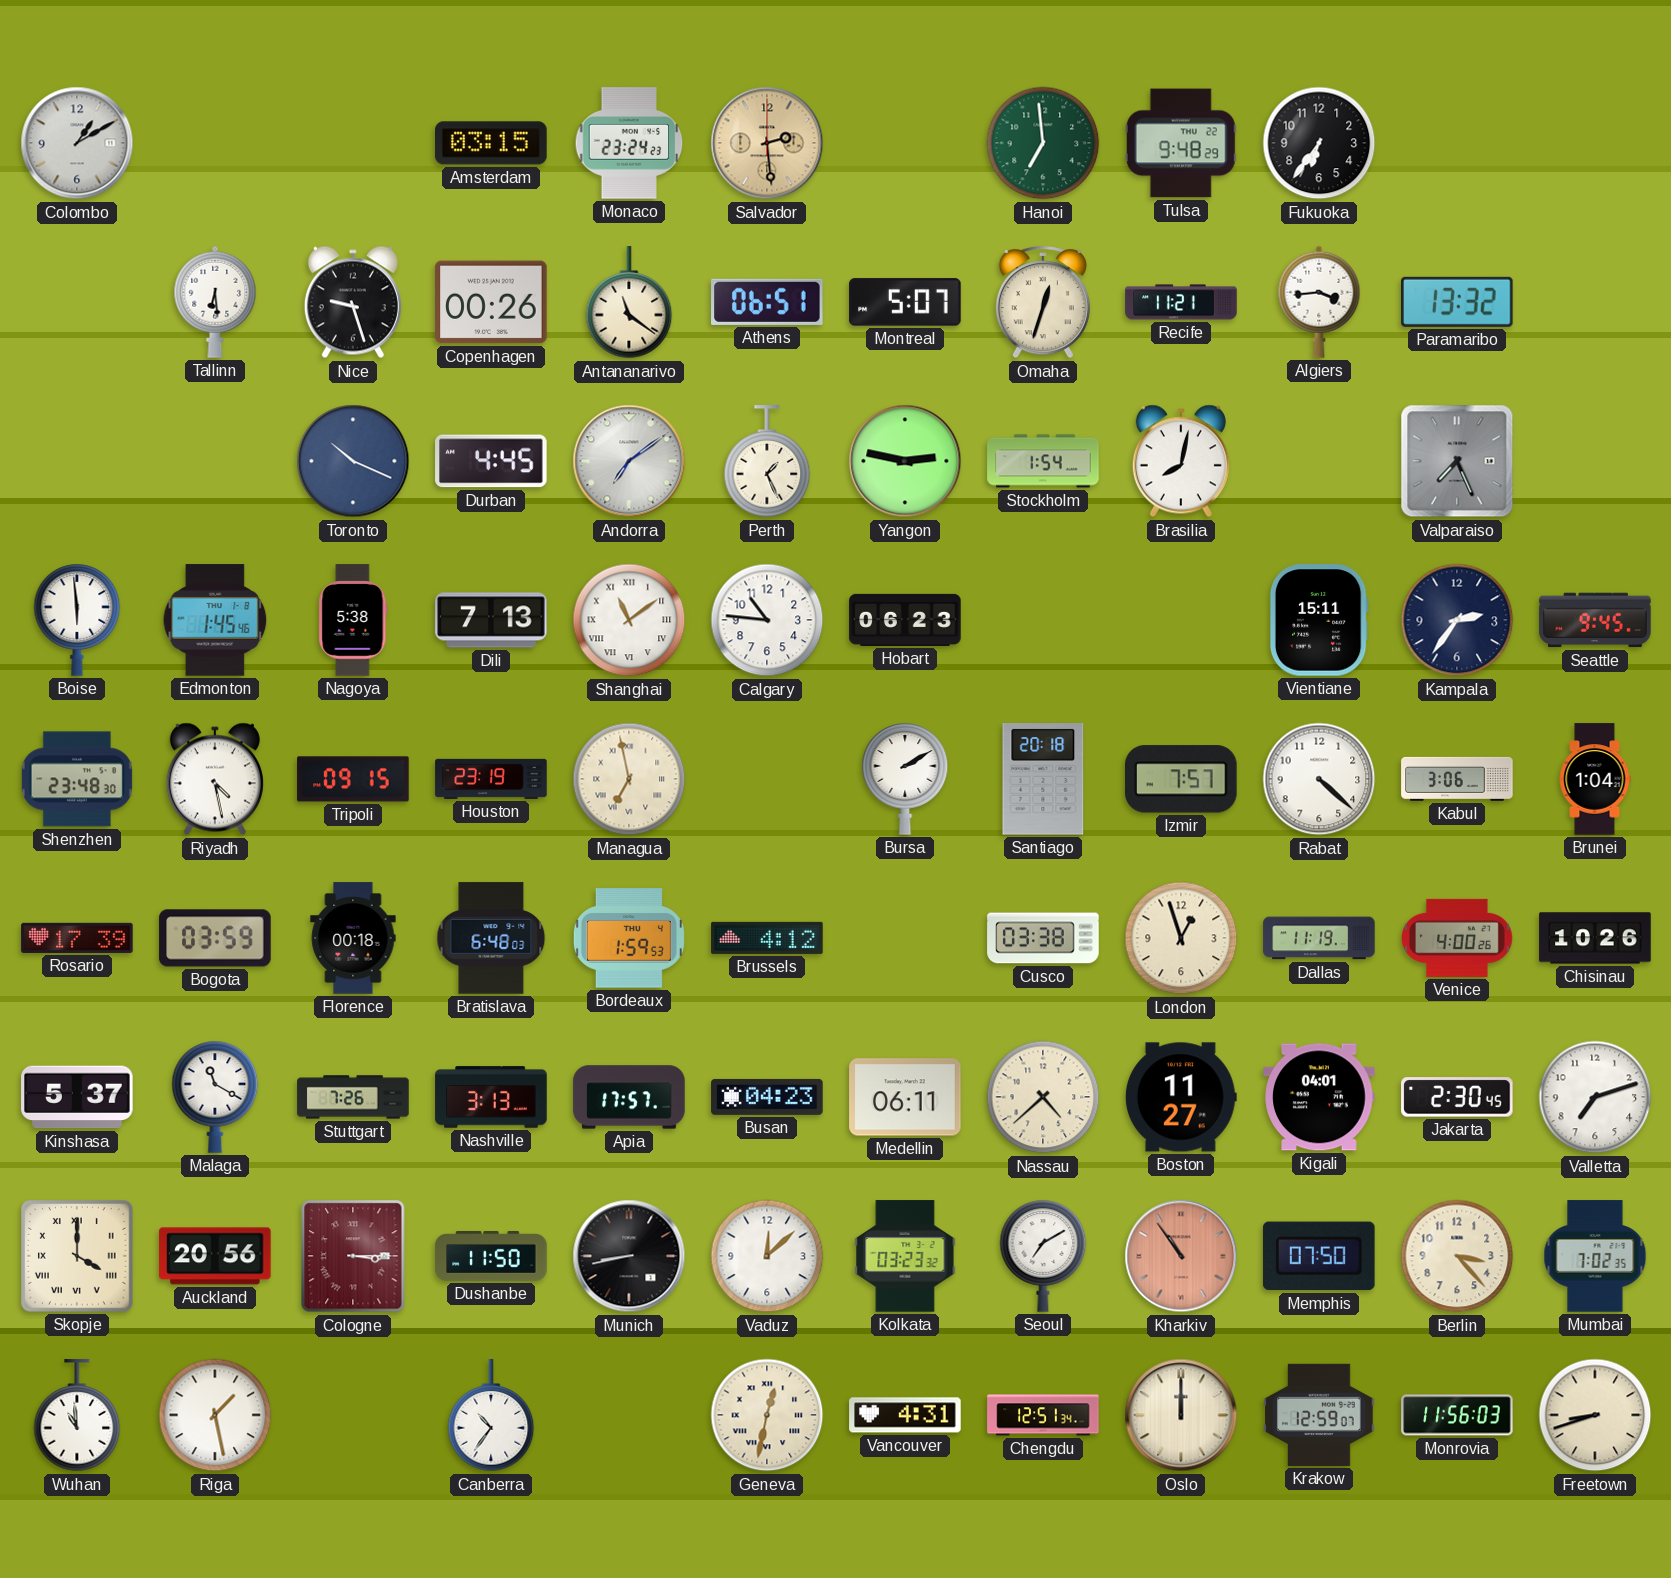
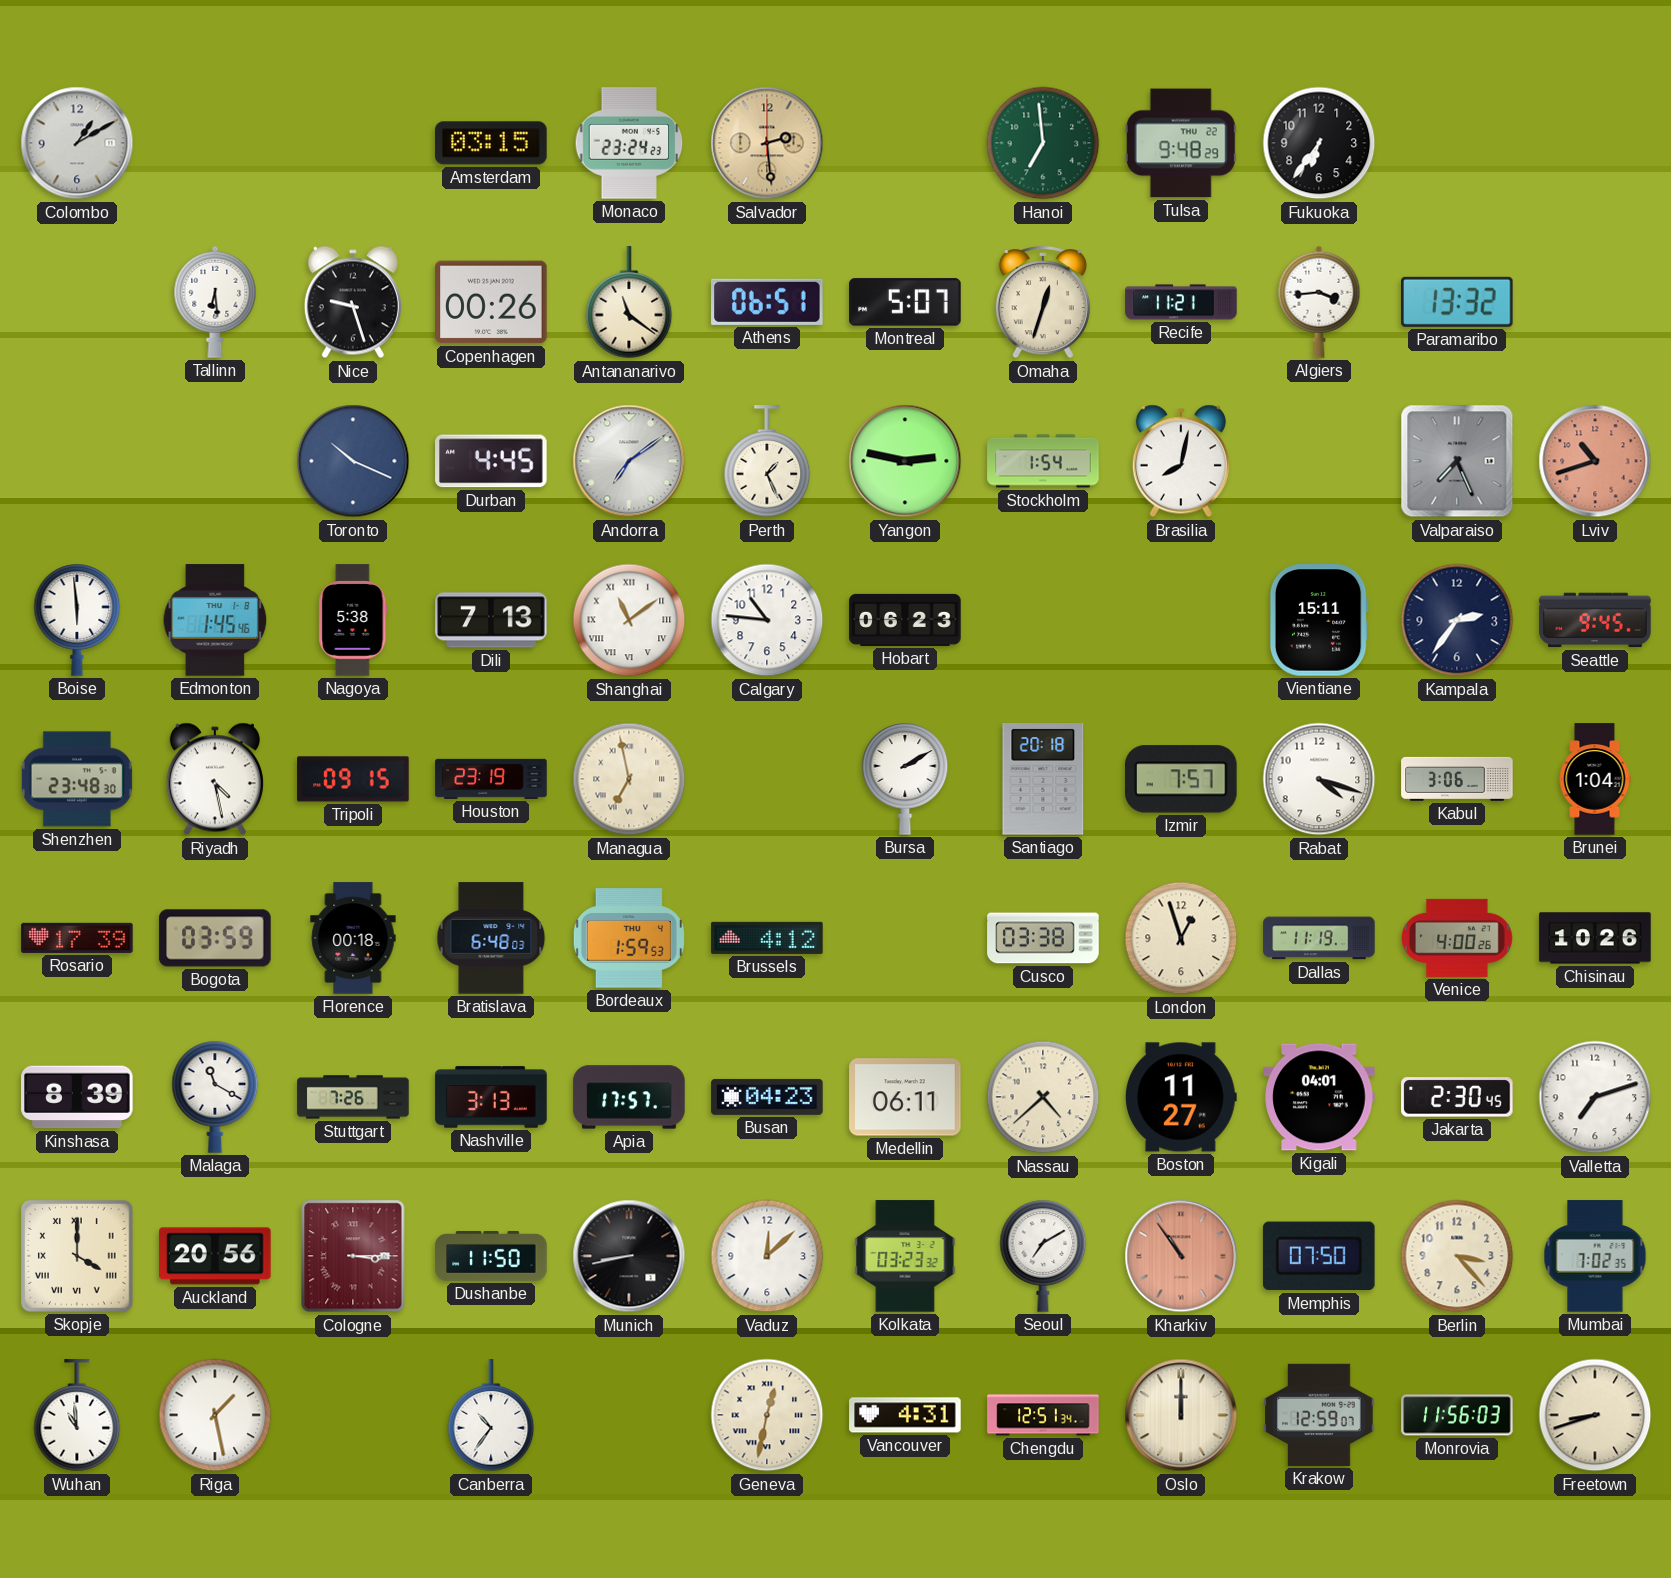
Lviv: none -> 10:42 (1595, 461)
Rabat: 4:22 -> 4:18 (1319, 779)
Kinshasa: 5:37 -> 8:39 (77, 1097)
